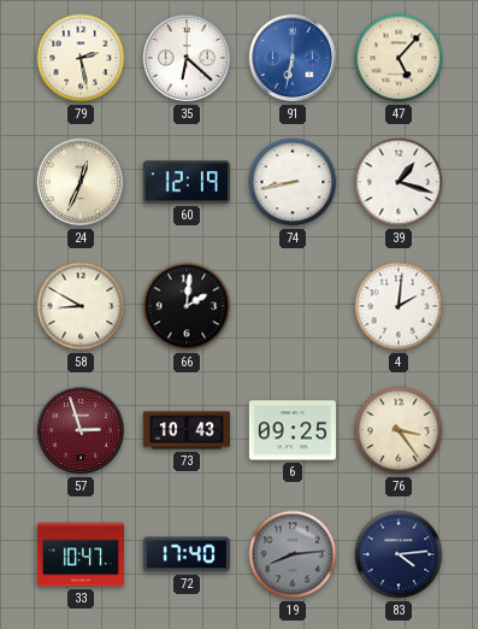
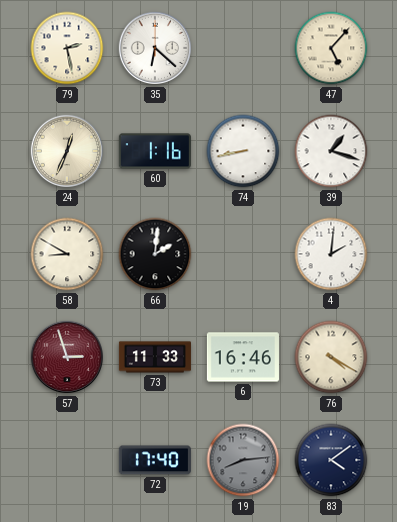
91: 6:32 -> none (293, 58)
60: 12:19 -> 1:16 (155, 151)
73: 10:43 -> 11:33 (155, 357)
6: 09:25 -> 16:46 (243, 357)
76: 3:24 -> 4:20 (331, 357)
33: 10:47 -> none (81, 554)
83: 4:14 -> 4:09 (331, 460)
